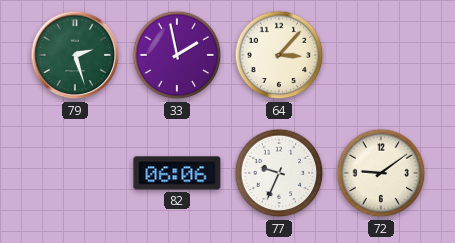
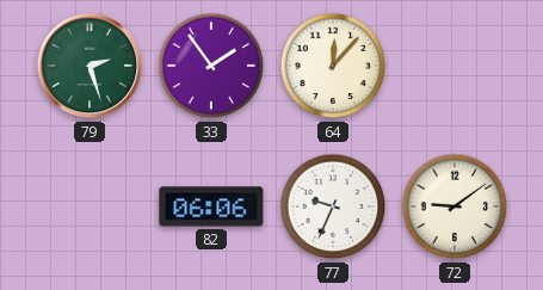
33: 1:58 -> 1:54 (211, 66)
64: 3:07 -> 12:07 (333, 66)
